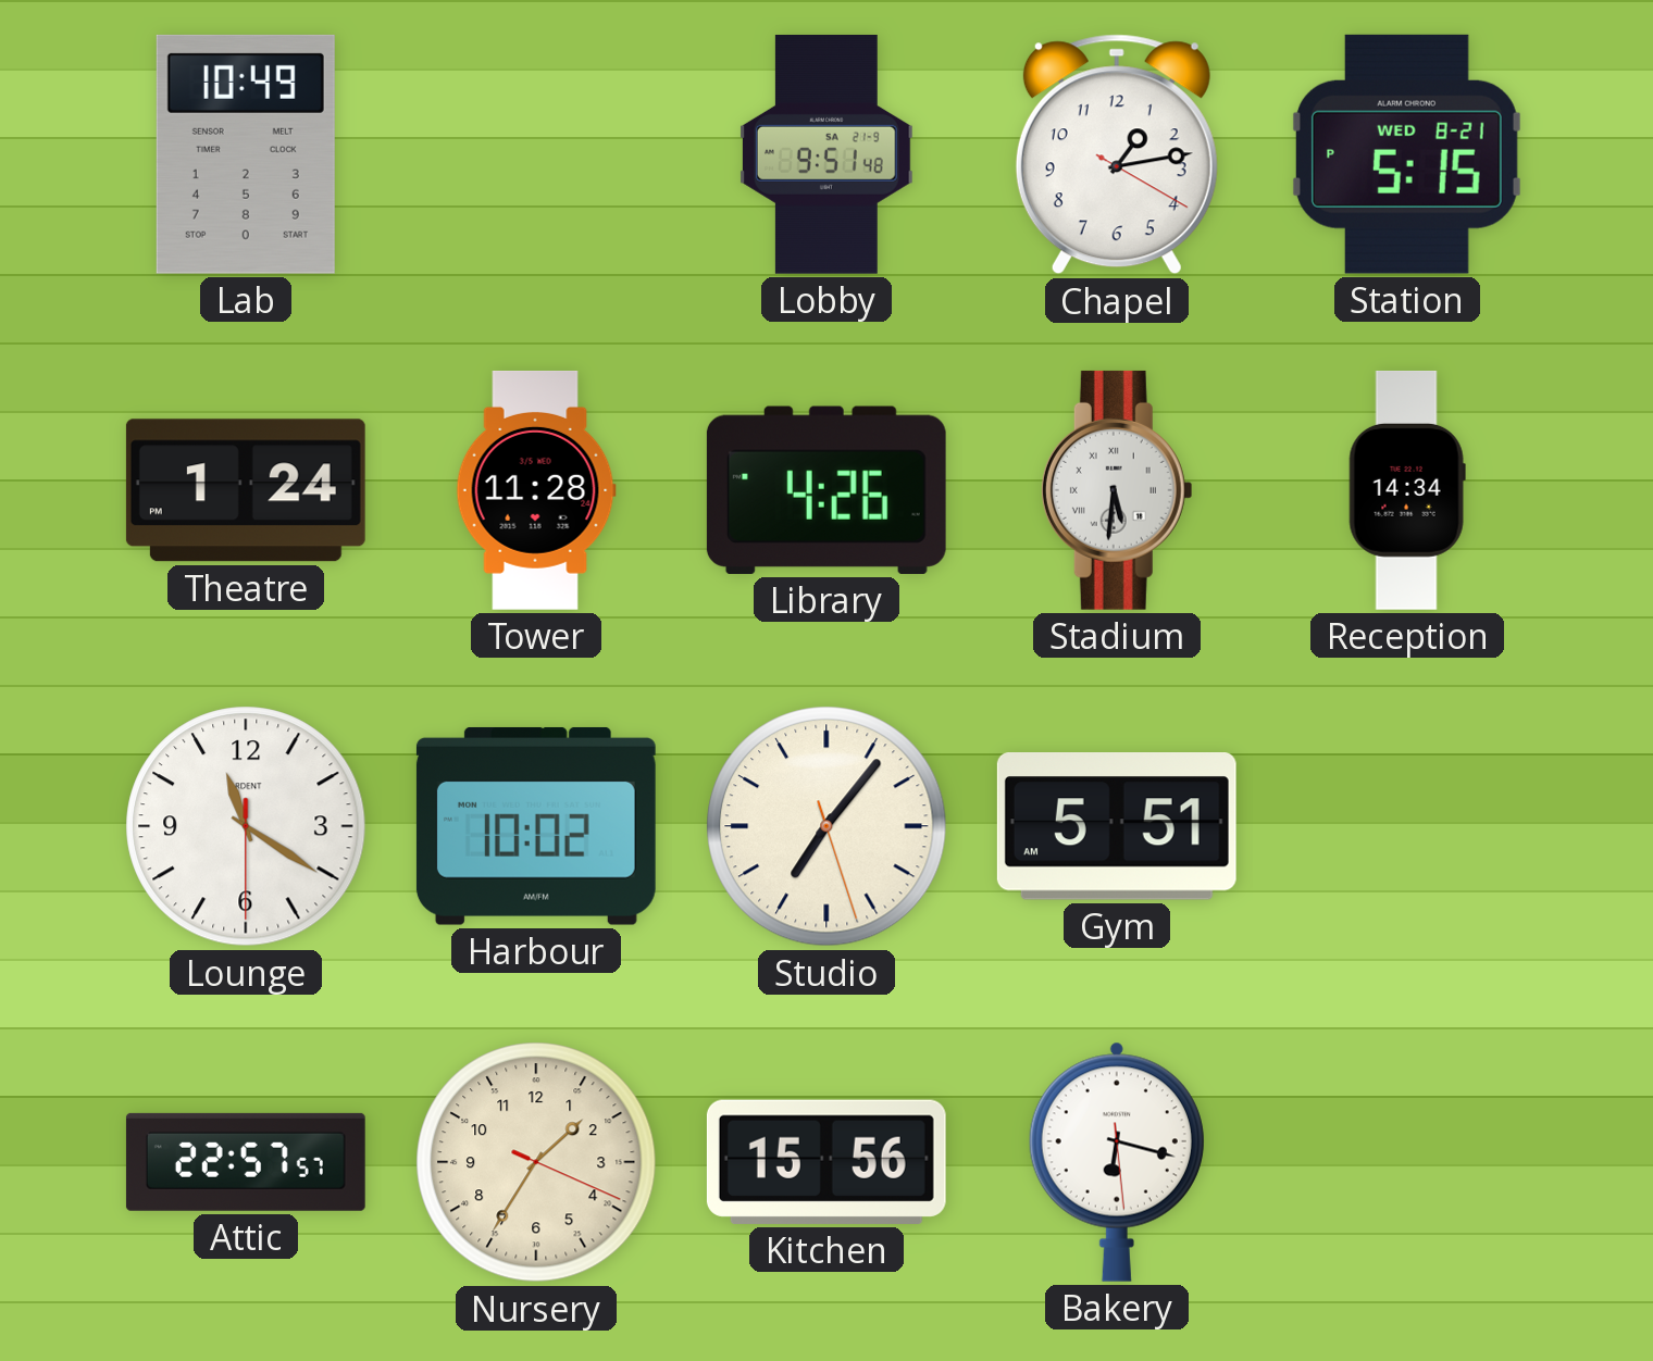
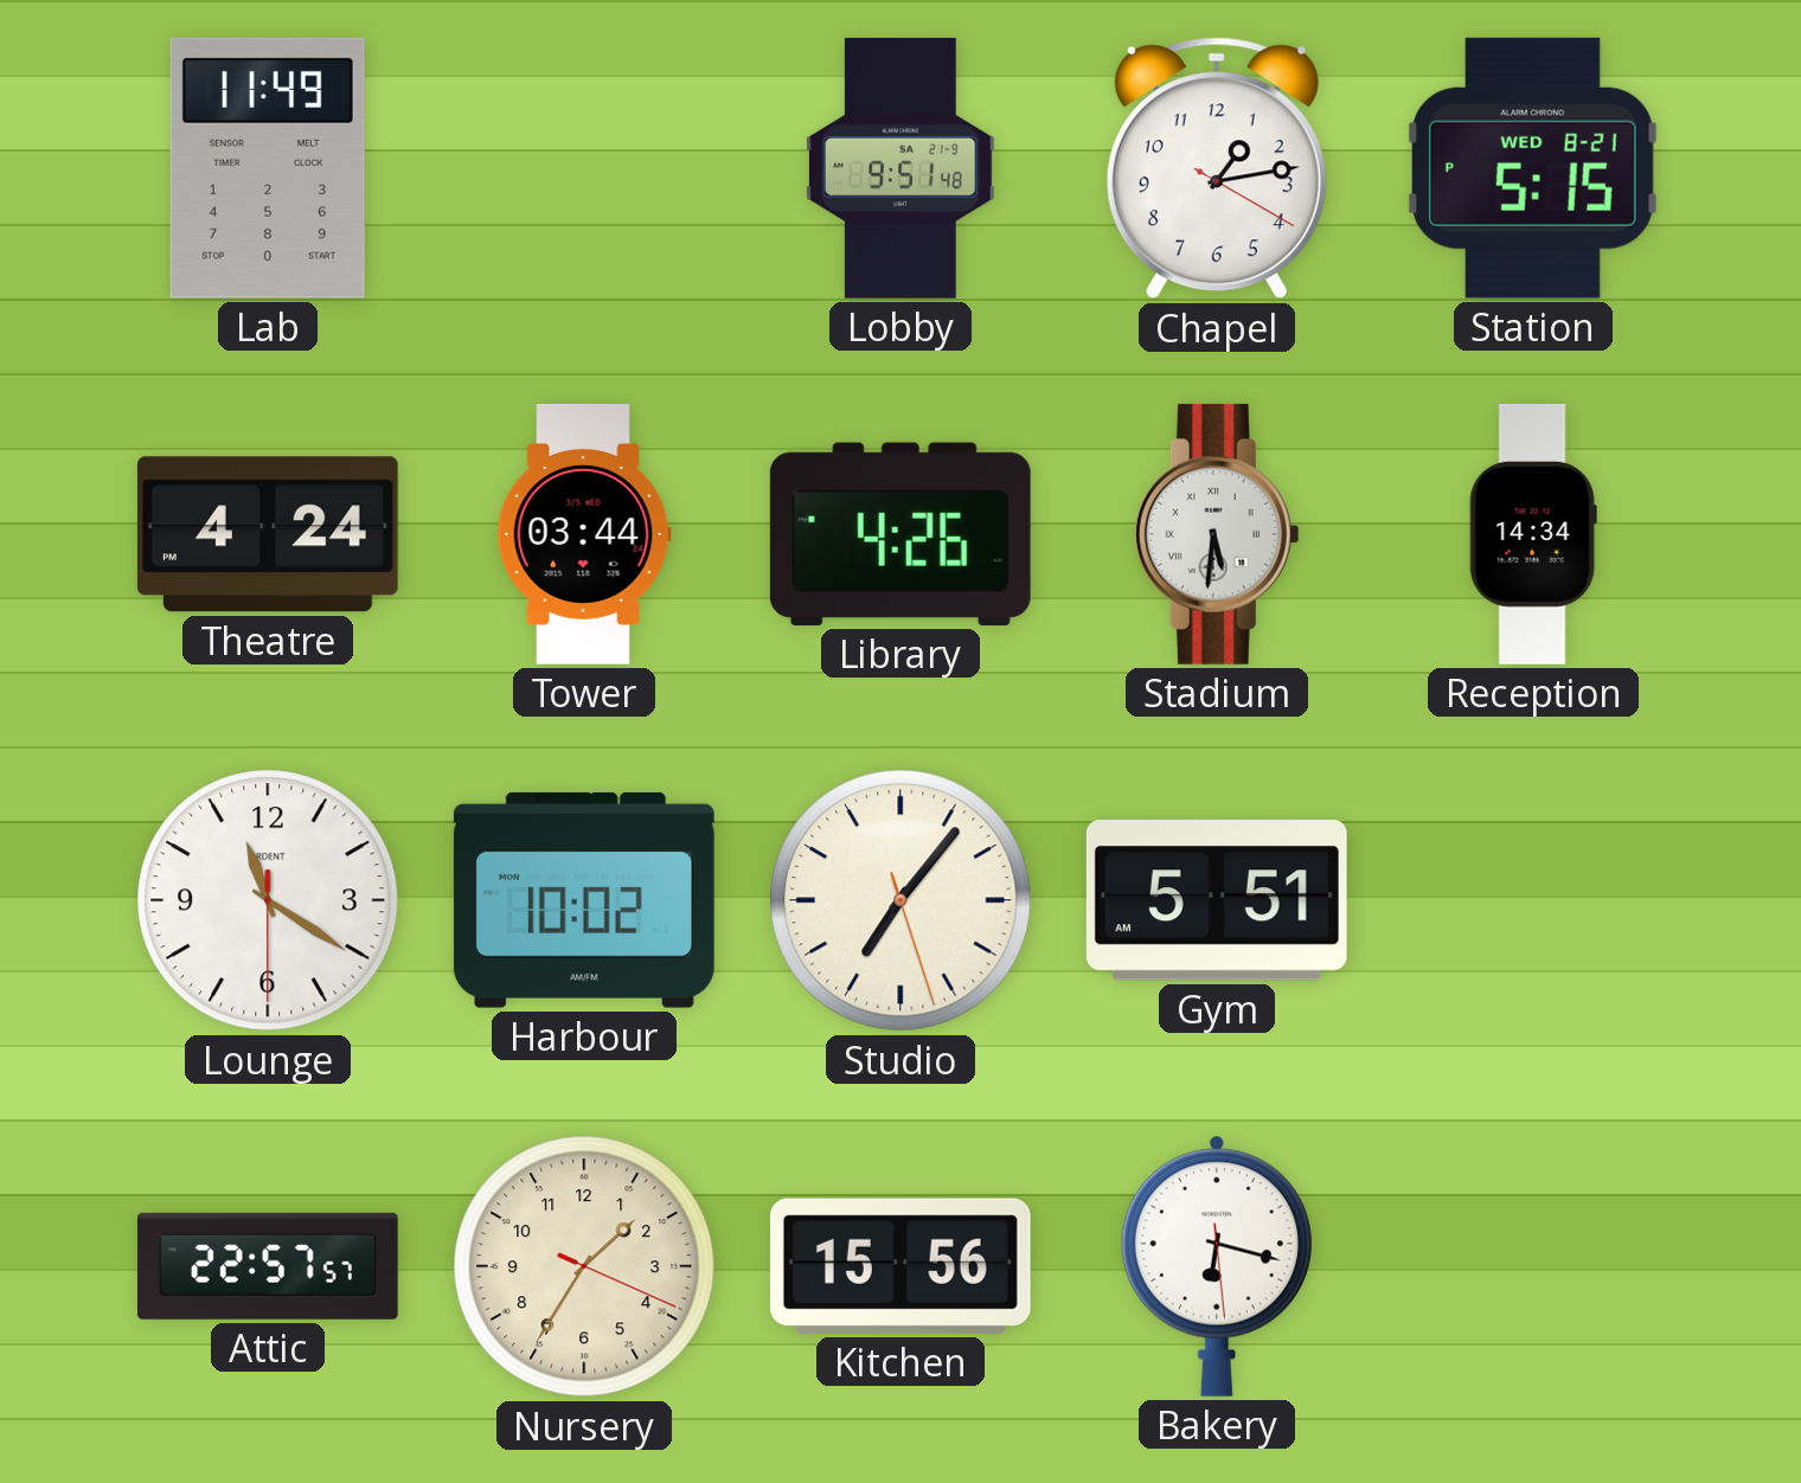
Lab: 10:49 -> 11:49 (268, 168)
Theatre: 1:24 -> 4:24 (268, 534)
Tower: 11:28 -> 03:44 (584, 534)
